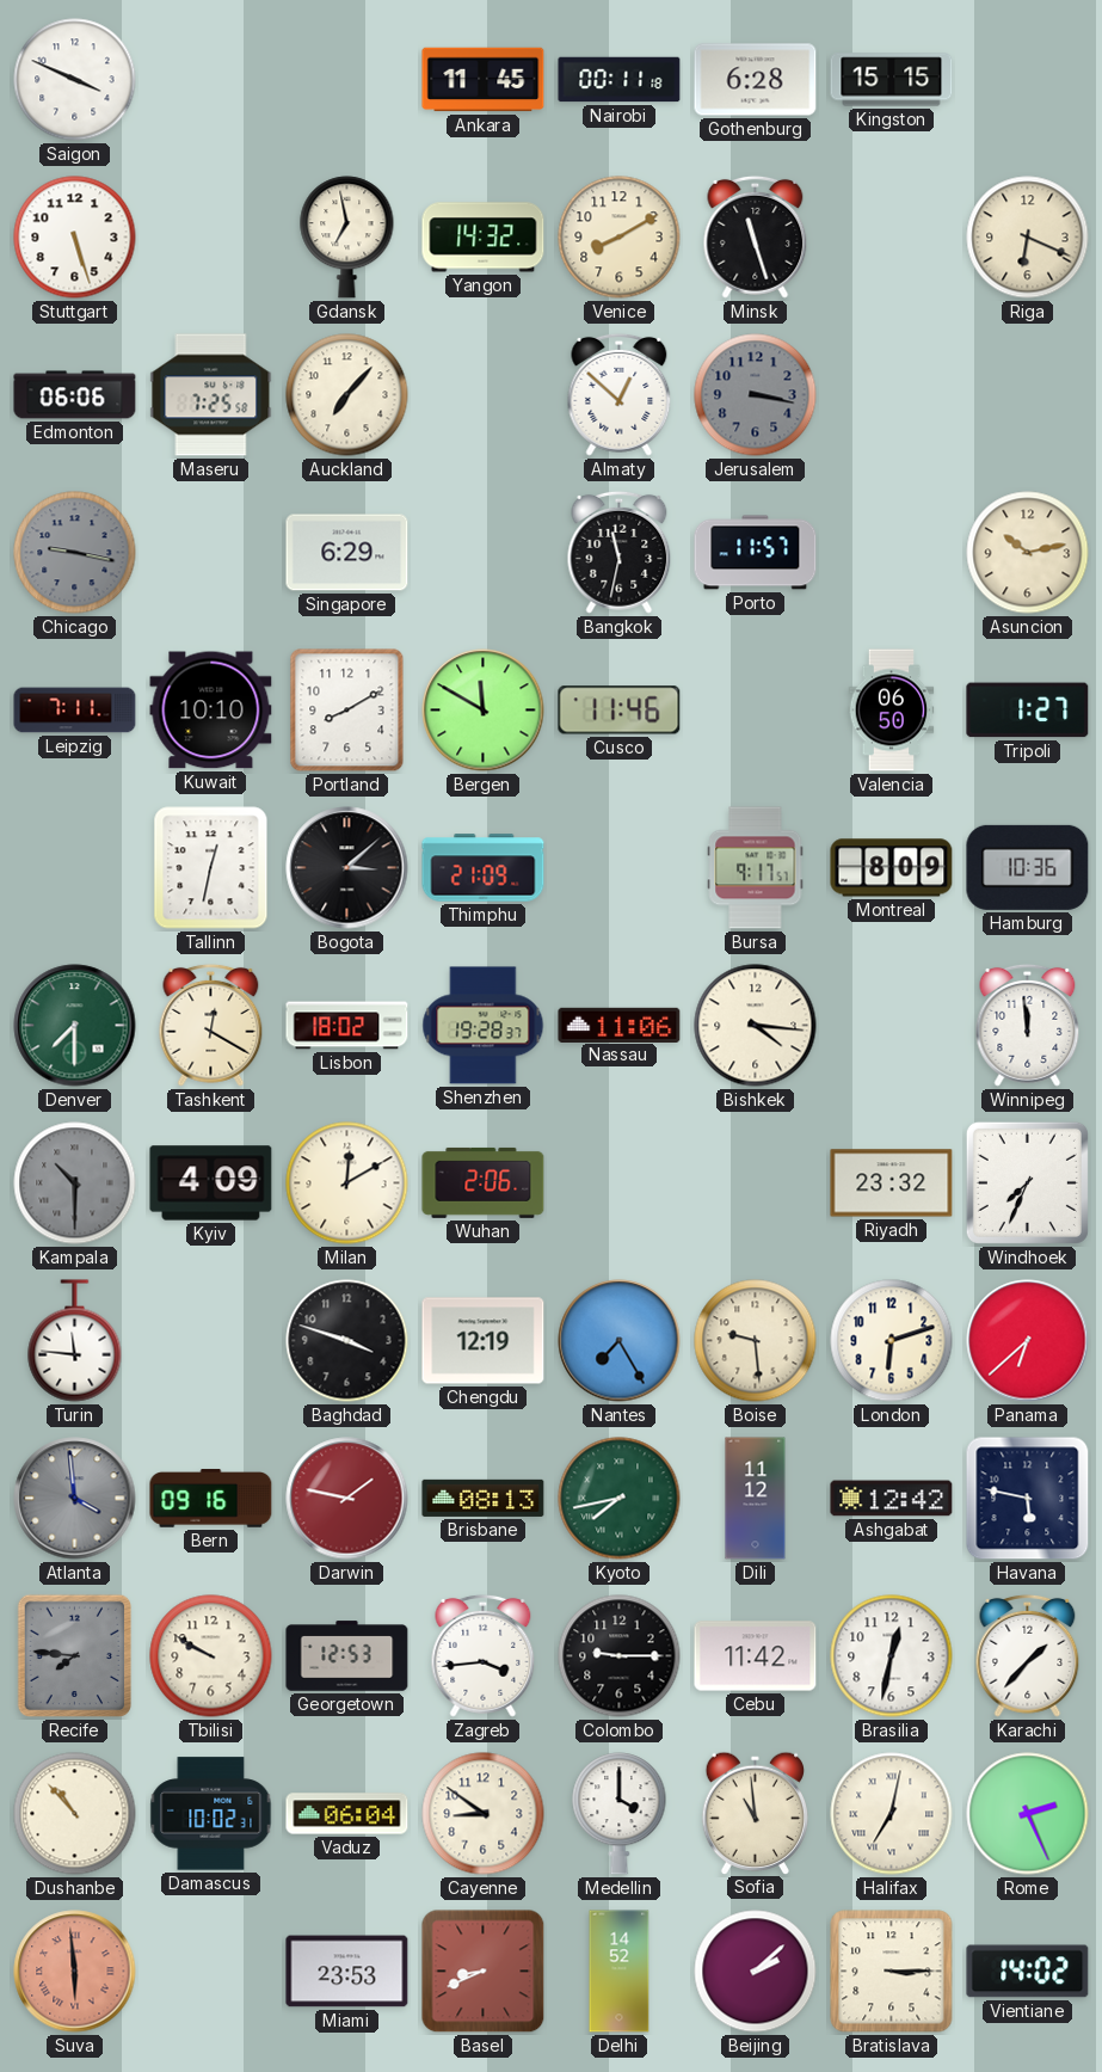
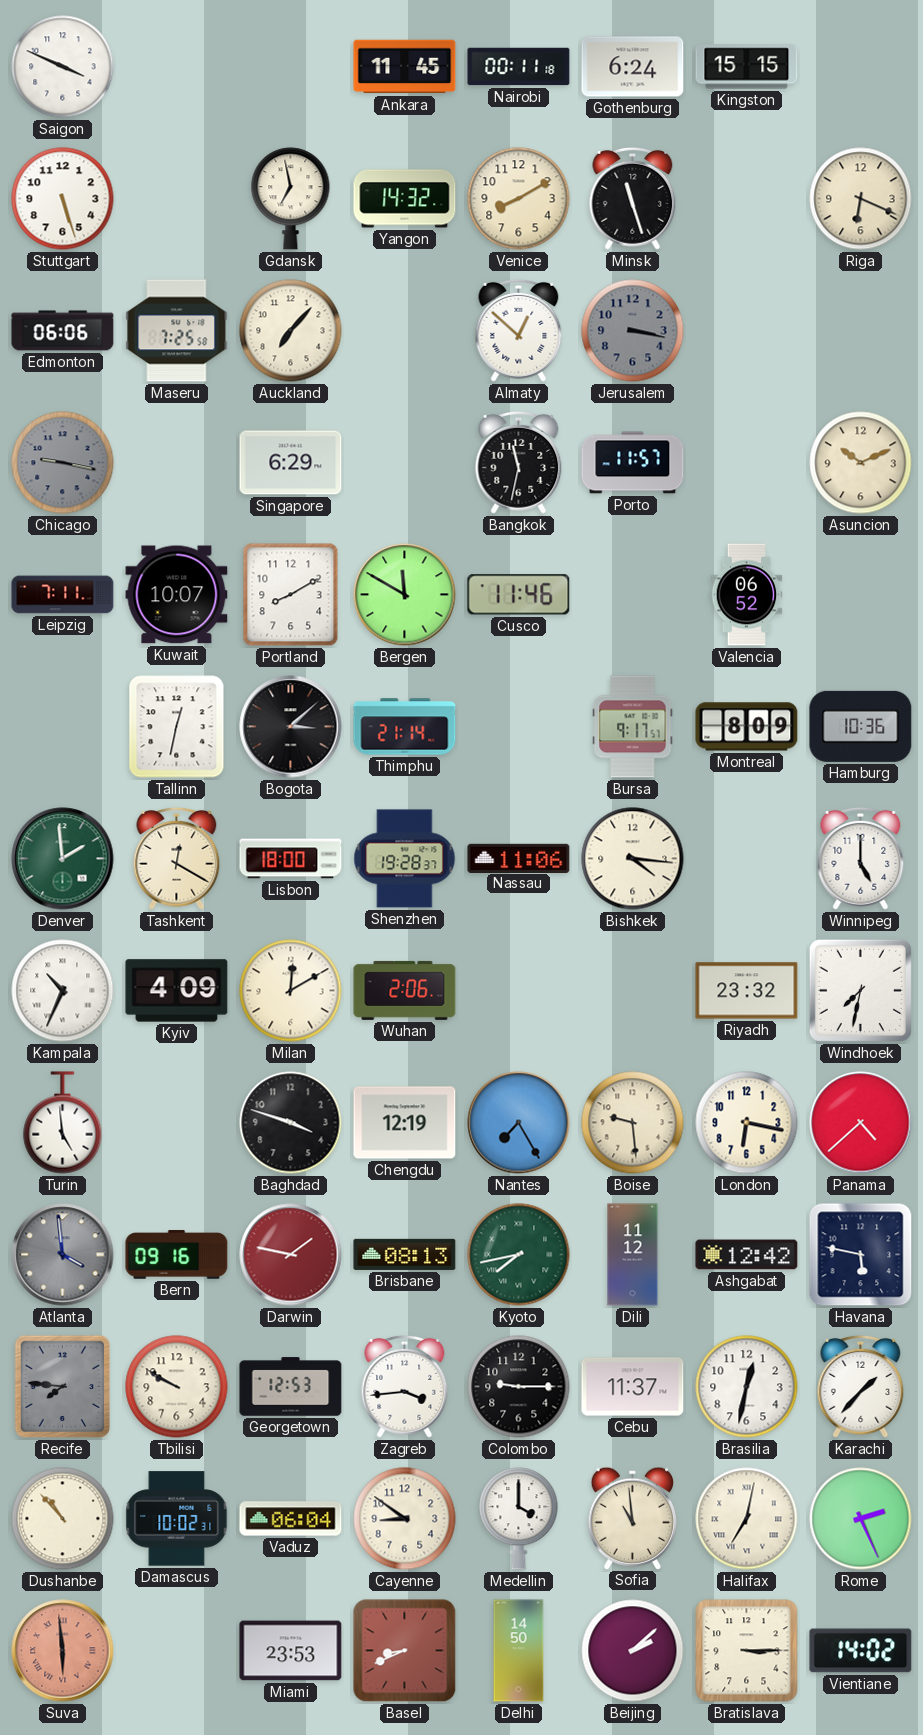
Gothenburg: 6:28 -> 6:24 (633, 67)
Asuncion: 10:13 -> 10:11 (861, 463)
Kuwait: 10:10 -> 10:07 (177, 595)
Valencia: 06:50 -> 06:52 (747, 595)
Tripoli: 1:27 -> none (1028, 711)
Thimphu: 21:09 -> 21:14 (405, 727)
Denver: 7:30 -> 1:59 (63, 859)
Lisbon: 18:02 -> 18:00 (291, 859)
Winnipeg: 11:59 -> 5:00 (861, 858)
Kampala: 10:30 -> 10:34 (63, 991)
Kampala dial: grey -> white (63, 991)
Windhoek: 7:34 -> 7:32 (860, 990)
Turin: 11:46 -> 4:59 (63, 1123)
London: 6:12 -> 6:17 (747, 1123)
Panama: 6:38 -> 4:38 (861, 1123)
Cebu: 11:42 -> 11:37 (633, 1387)
Delhi: 14:52 -> 14:50 (519, 1651)
